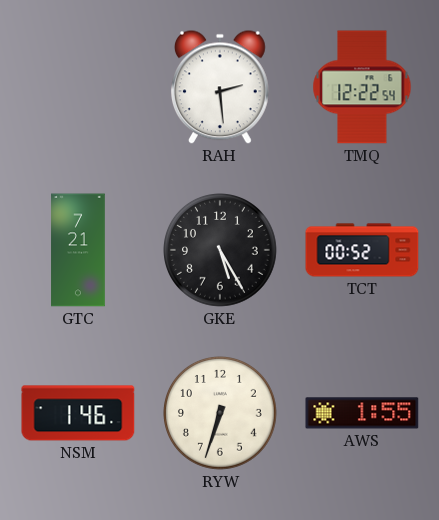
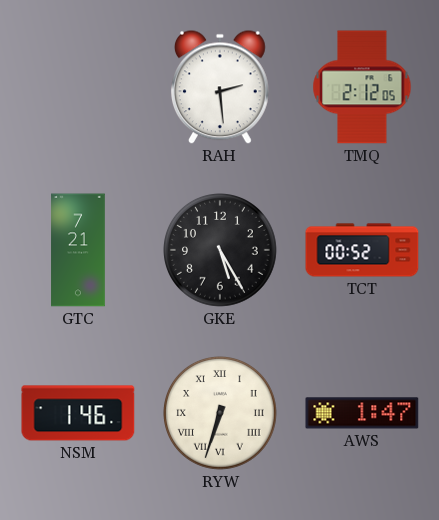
TMQ: 12:22 -> 2:12 (362, 87)
RYW numerals: Arabic -> Roman (221, 414)
AWS: 1:55 -> 1:47 (362, 413)
